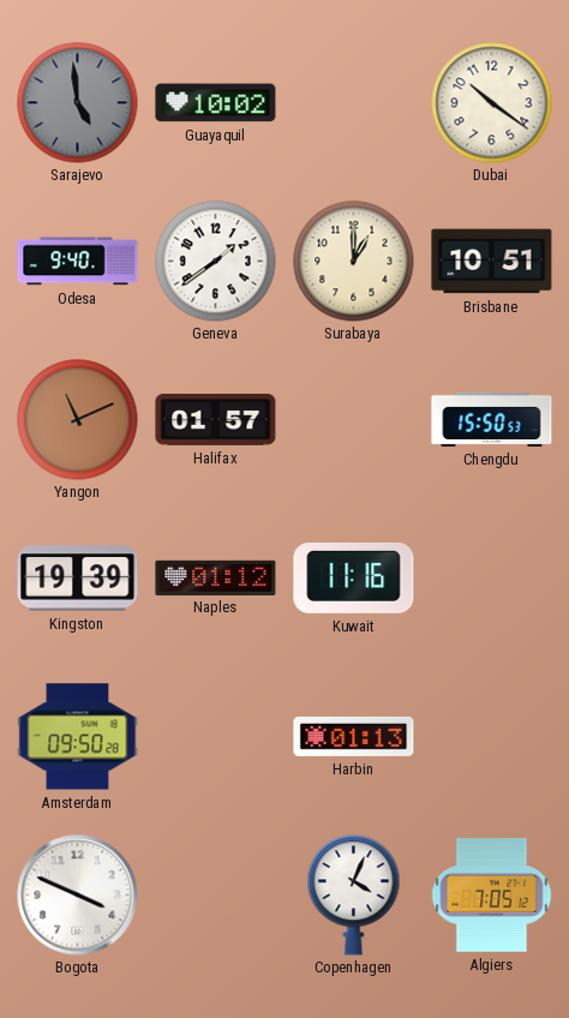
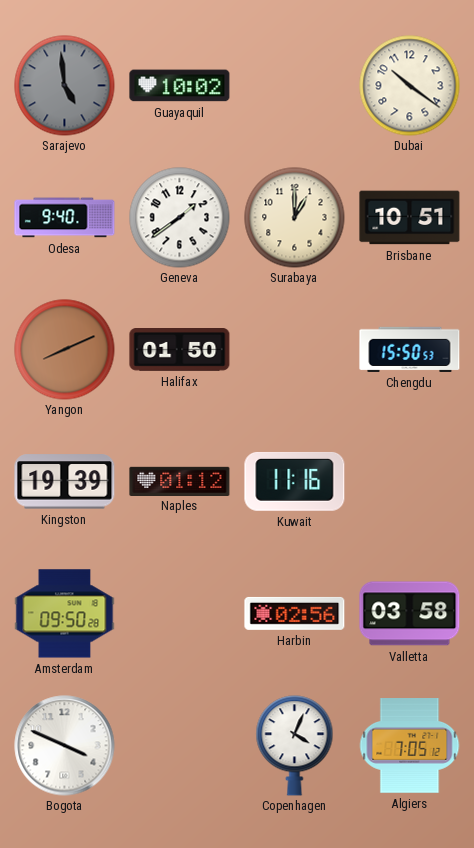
Yangon: 11:11 -> 8:11 (65, 350)
Halifax: 01:57 -> 01:50 (180, 350)
Harbin: 01:13 -> 02:56 (295, 613)
Valletta: none -> 03:58 (410, 614)
